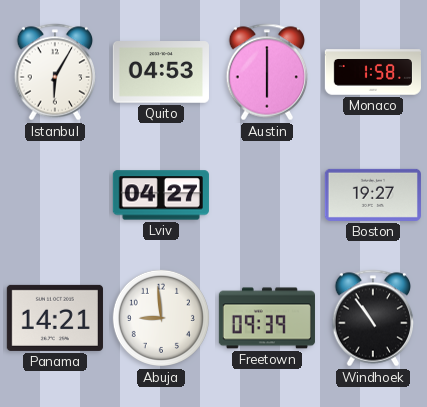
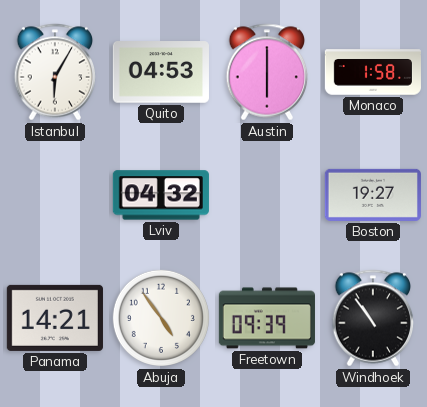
Lviv: 04:27 -> 04:32 (161, 195)
Abuja: 8:59 -> 4:54 (161, 318)
